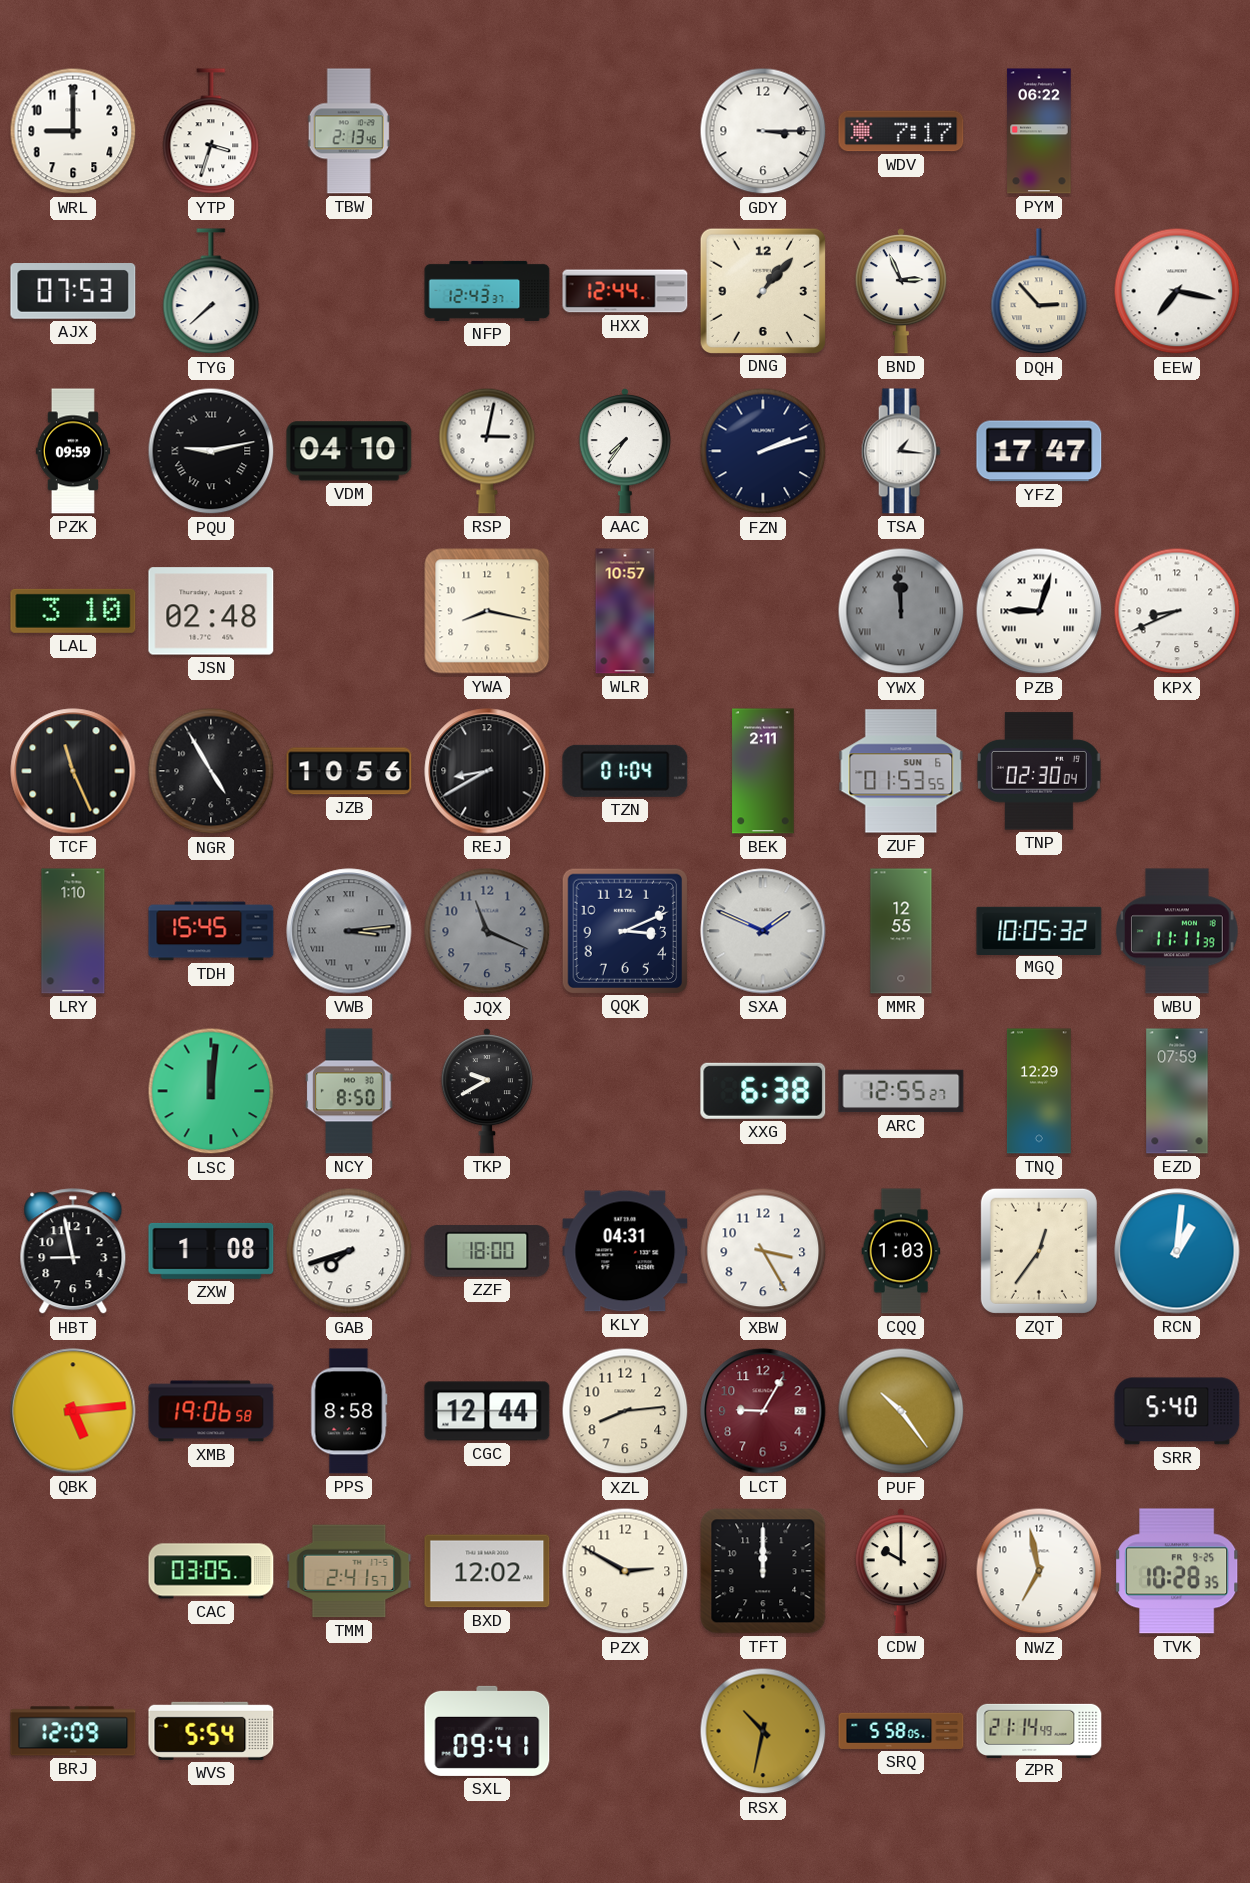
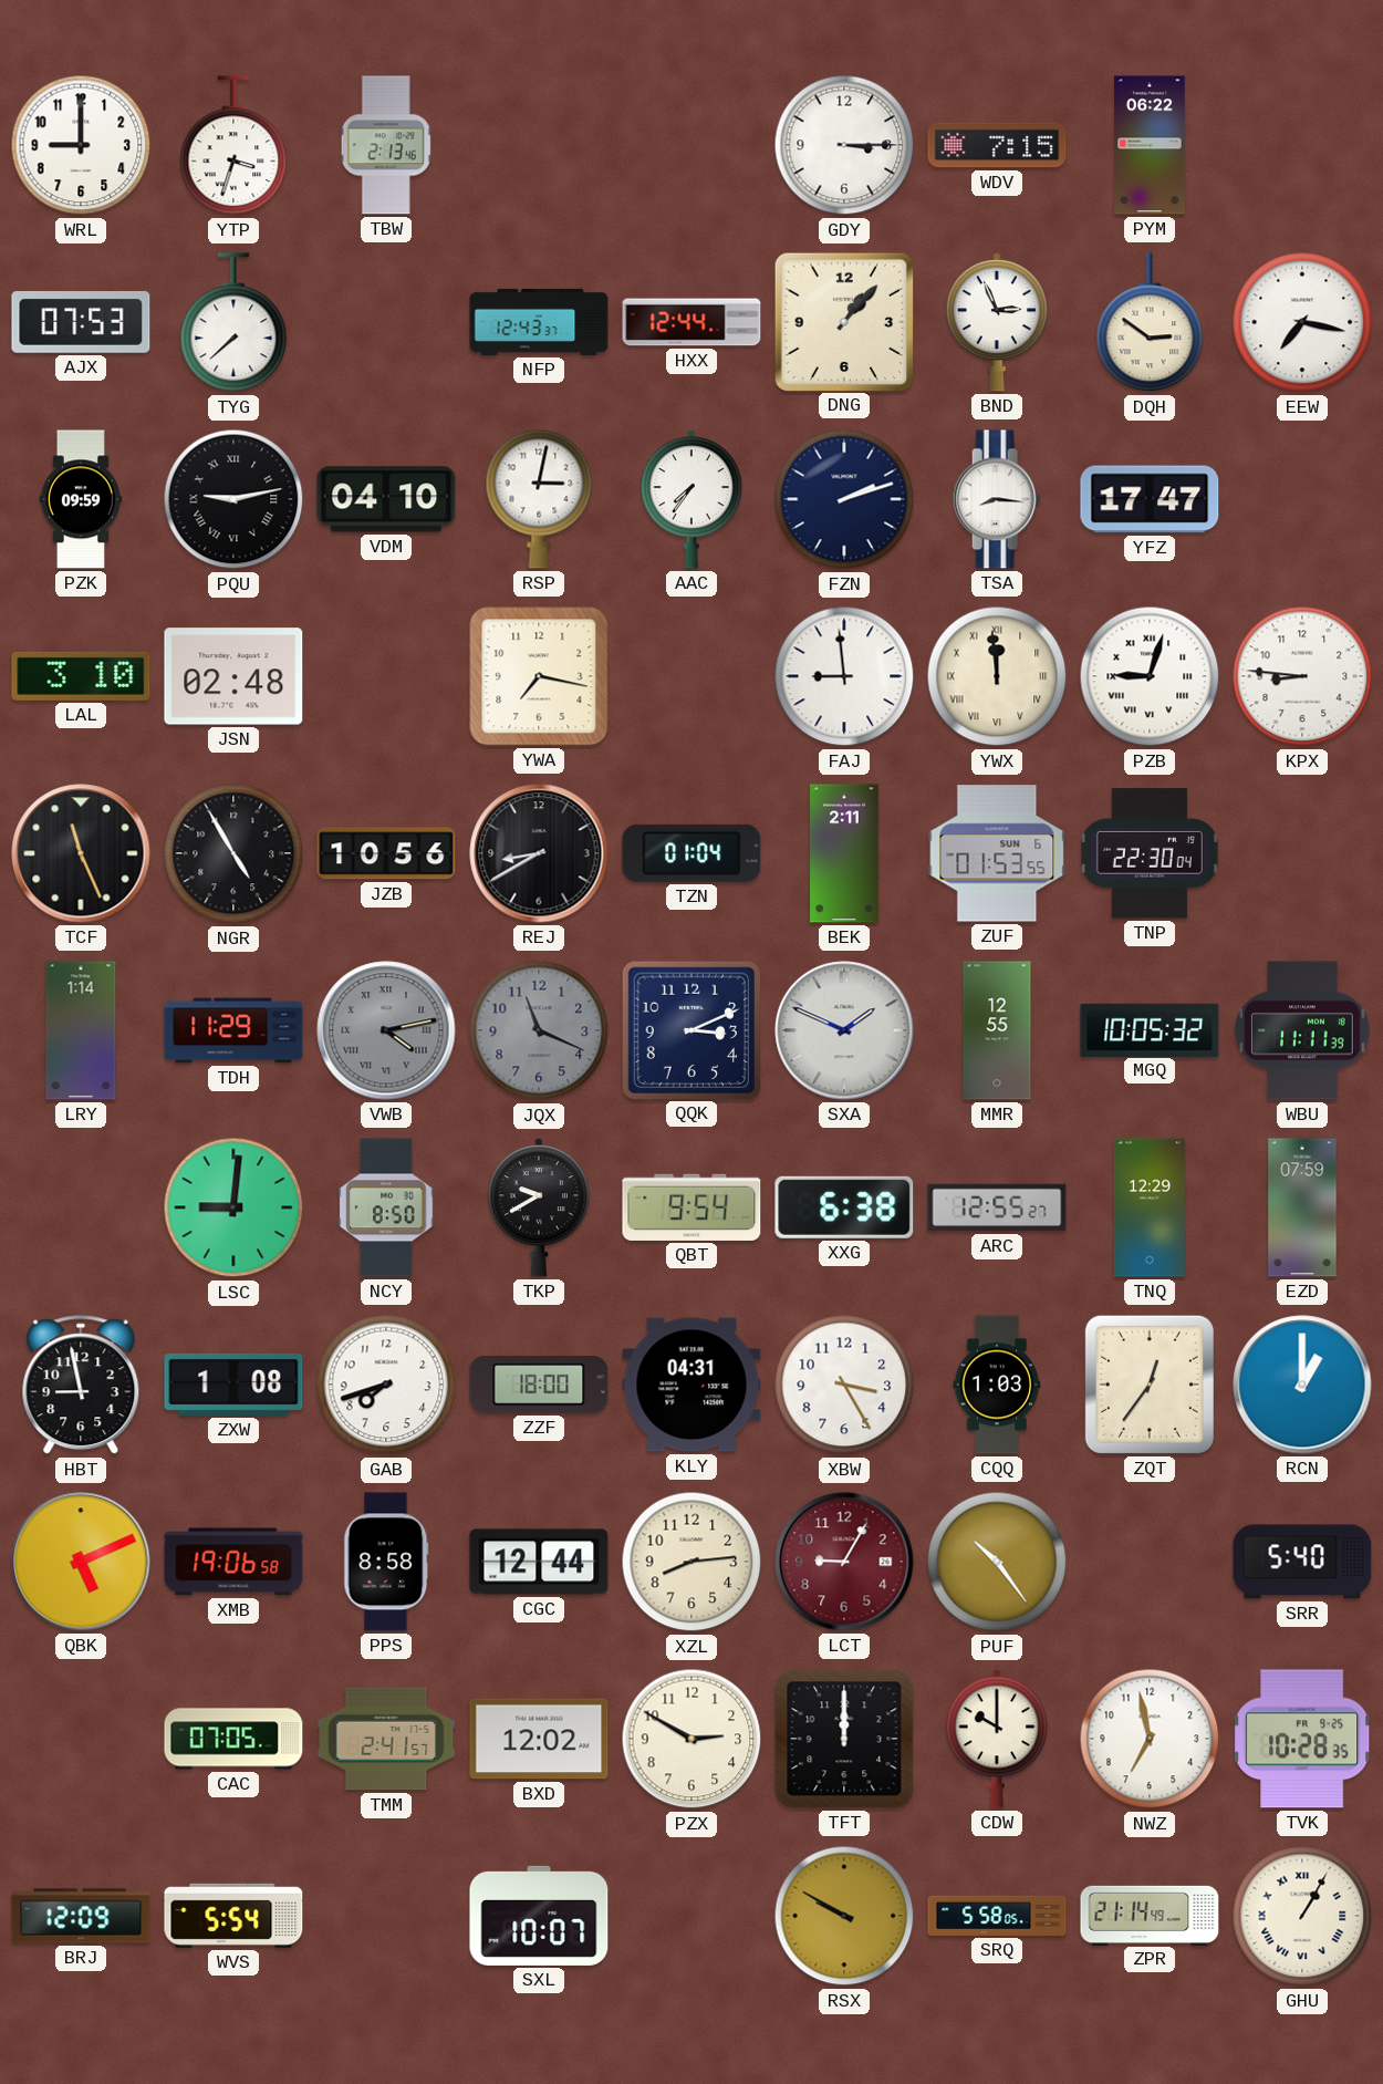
WDV: 7:17 -> 7:15 (997, 145)
DQH: 2:53 -> 2:51 (1150, 323)
TSA: 1:16 -> 8:16 (997, 499)
YWA: 8:17 -> 7:17 (539, 676)
WLR: 10:57 -> none (625, 611)
FAJ: none -> 8:59 (844, 676)
YWX dial: grey -> cream (997, 676)
KPX: 8:41 -> 8:46 (1302, 676)
TNP: 02:30 -> 22:30 (1150, 853)
LRY: 1:10 -> 1:14 (81, 1030)
TDH: 15:45 -> 11:29 (233, 1030)
VWB: 3:14 -> 4:13 (386, 1030)
LSC: 12:01 -> 9:01 (233, 1207)
QBT: none -> 9:54 (691, 1207)
RCN: 1:01 -> 1:00 (1302, 1385)
QBK: 5:14 -> 5:11 (81, 1562)
CAC: 03:05 -> 07:05 (233, 1739)
SXL: 09:41 -> 10:07 (539, 1916)
RSX: 10:32 -> 9:50 (844, 1916)
GHU: none -> 1:05 (1302, 1916)
